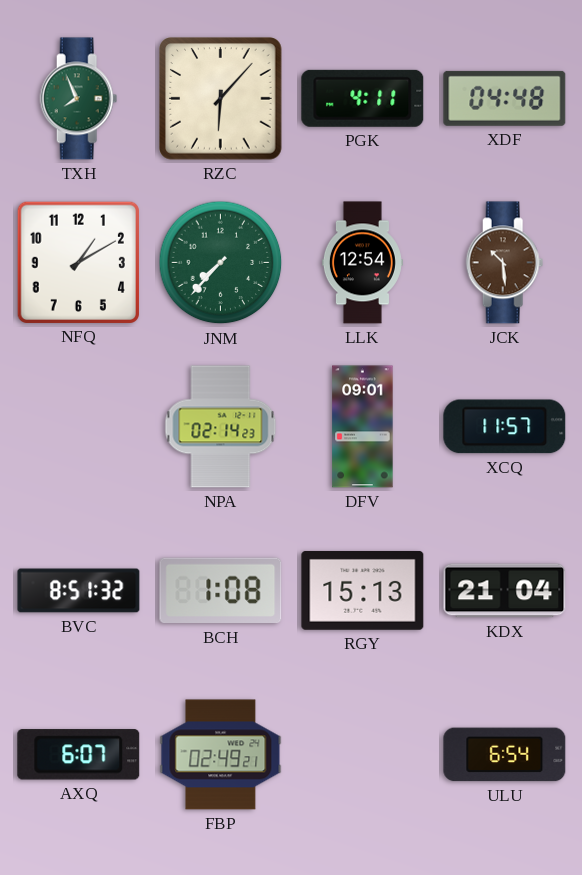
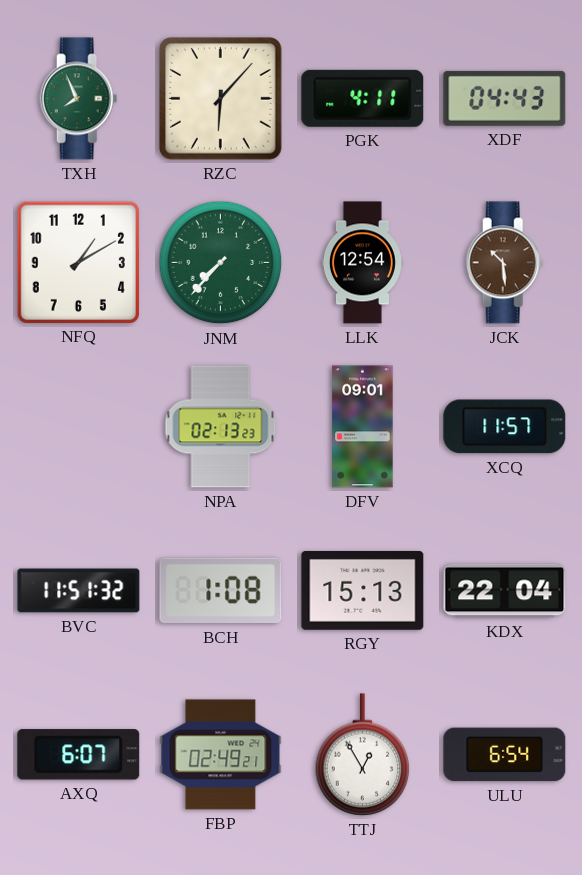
XDF: 04:48 -> 04:43 (505, 98)
NPA: 02:14 -> 02:13 (221, 427)
BVC: 8:51 -> 11:51 (79, 591)
KDX: 21:04 -> 22:04 (505, 591)
TTJ: none -> 12:55 (363, 755)
